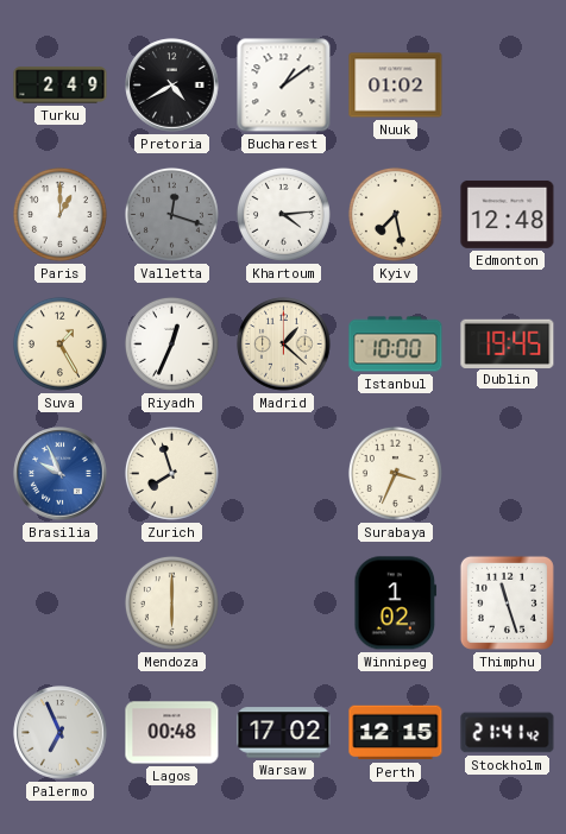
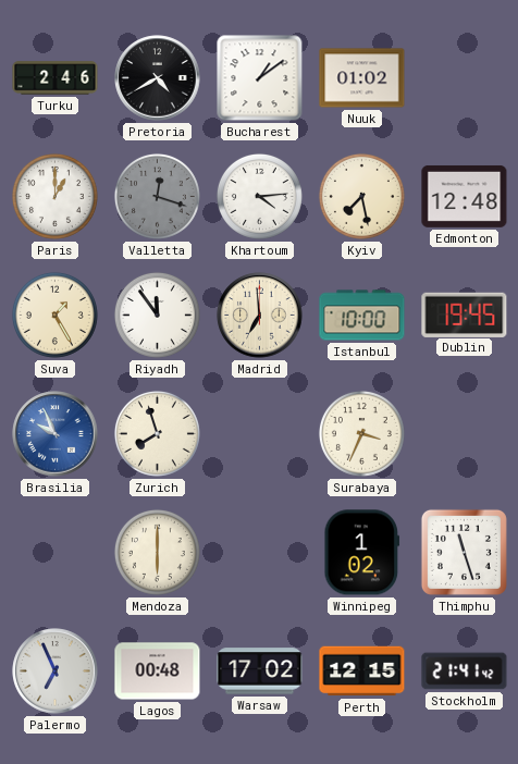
Turku: 2:49 -> 2:46 (55, 78)
Riyadh: 12:34 -> 11:54 (157, 315)
Madrid: 1:22 -> 6:59 (260, 316)
